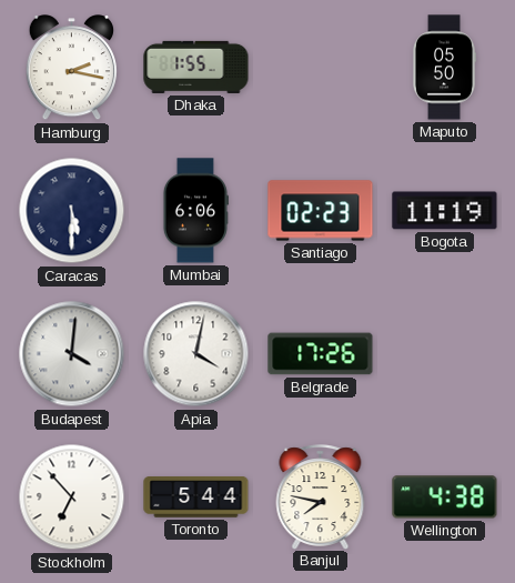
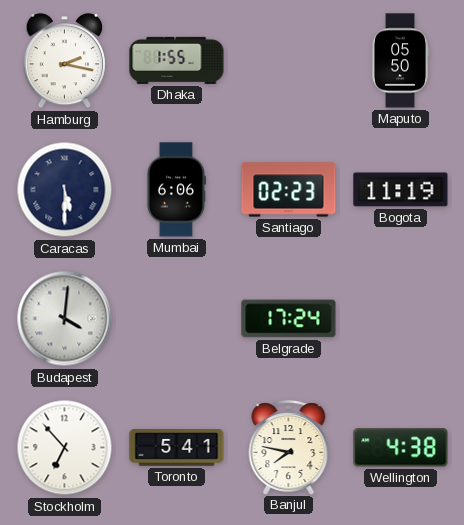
Apia: 4:02 -> none (196, 354)
Belgrade: 17:26 -> 17:24 (289, 319)
Toronto: 5:44 -> 5:41 (177, 448)
